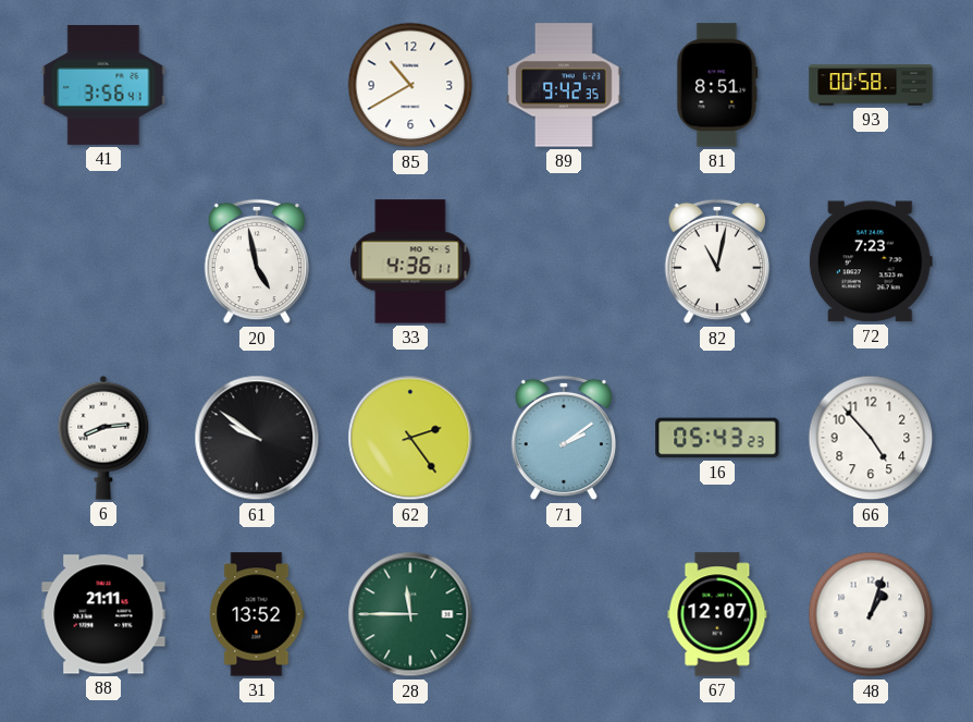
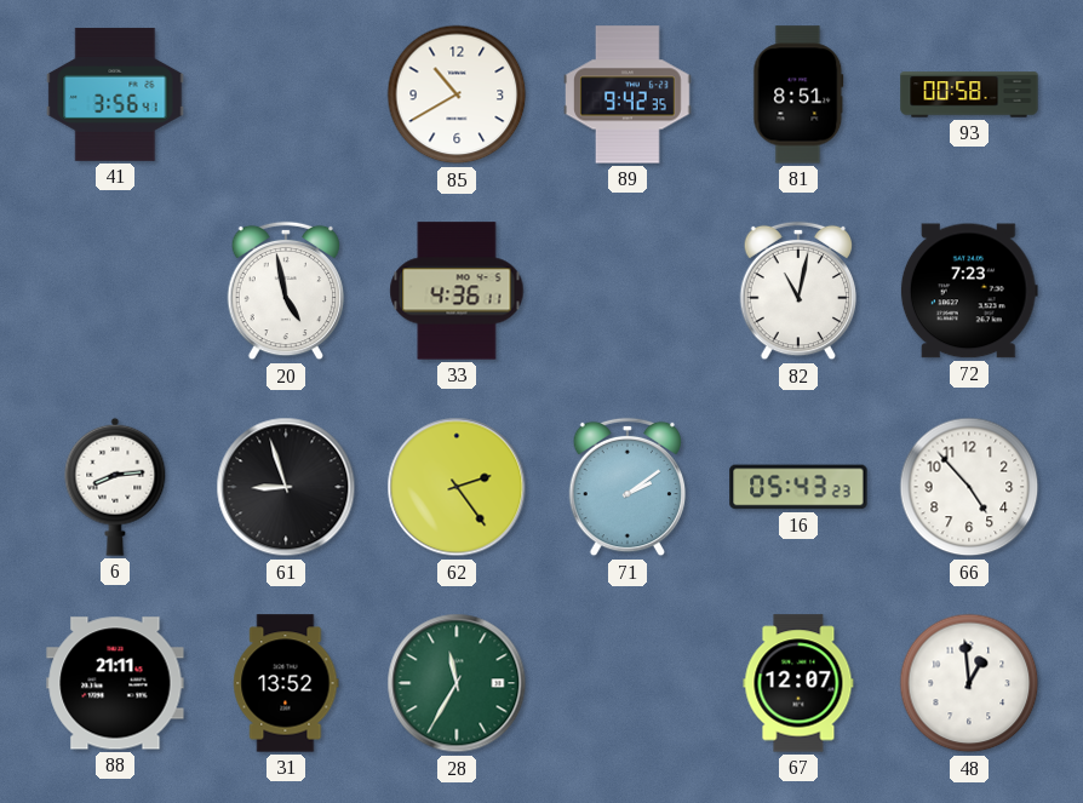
61: 9:51 -> 8:57 (286, 487)
28: 11:45 -> 11:35 (457, 683)
48: 1:03 -> 12:59 (969, 683)
